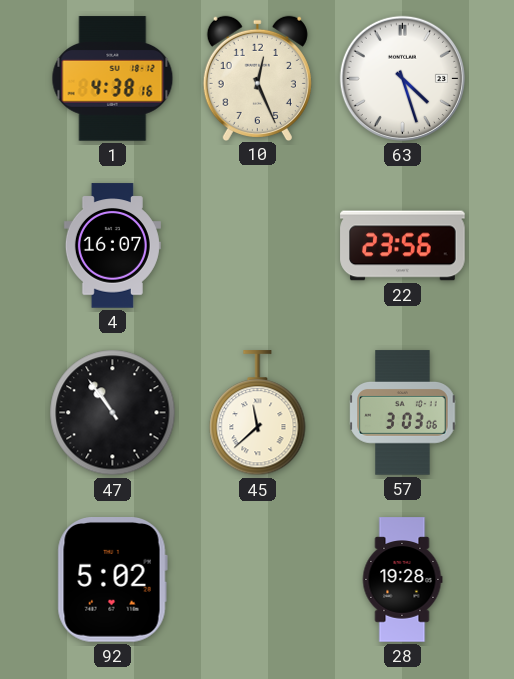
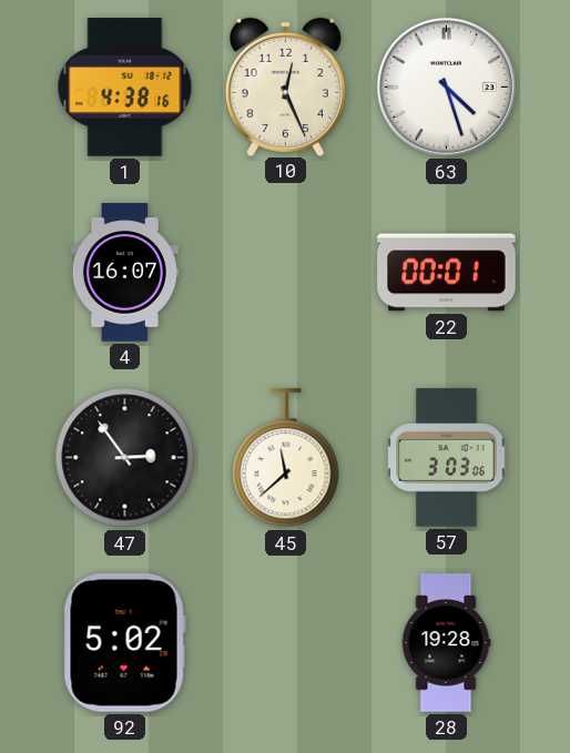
22: 23:56 -> 00:01 (447, 273)
47: 10:54 -> 2:54 (125, 458)
